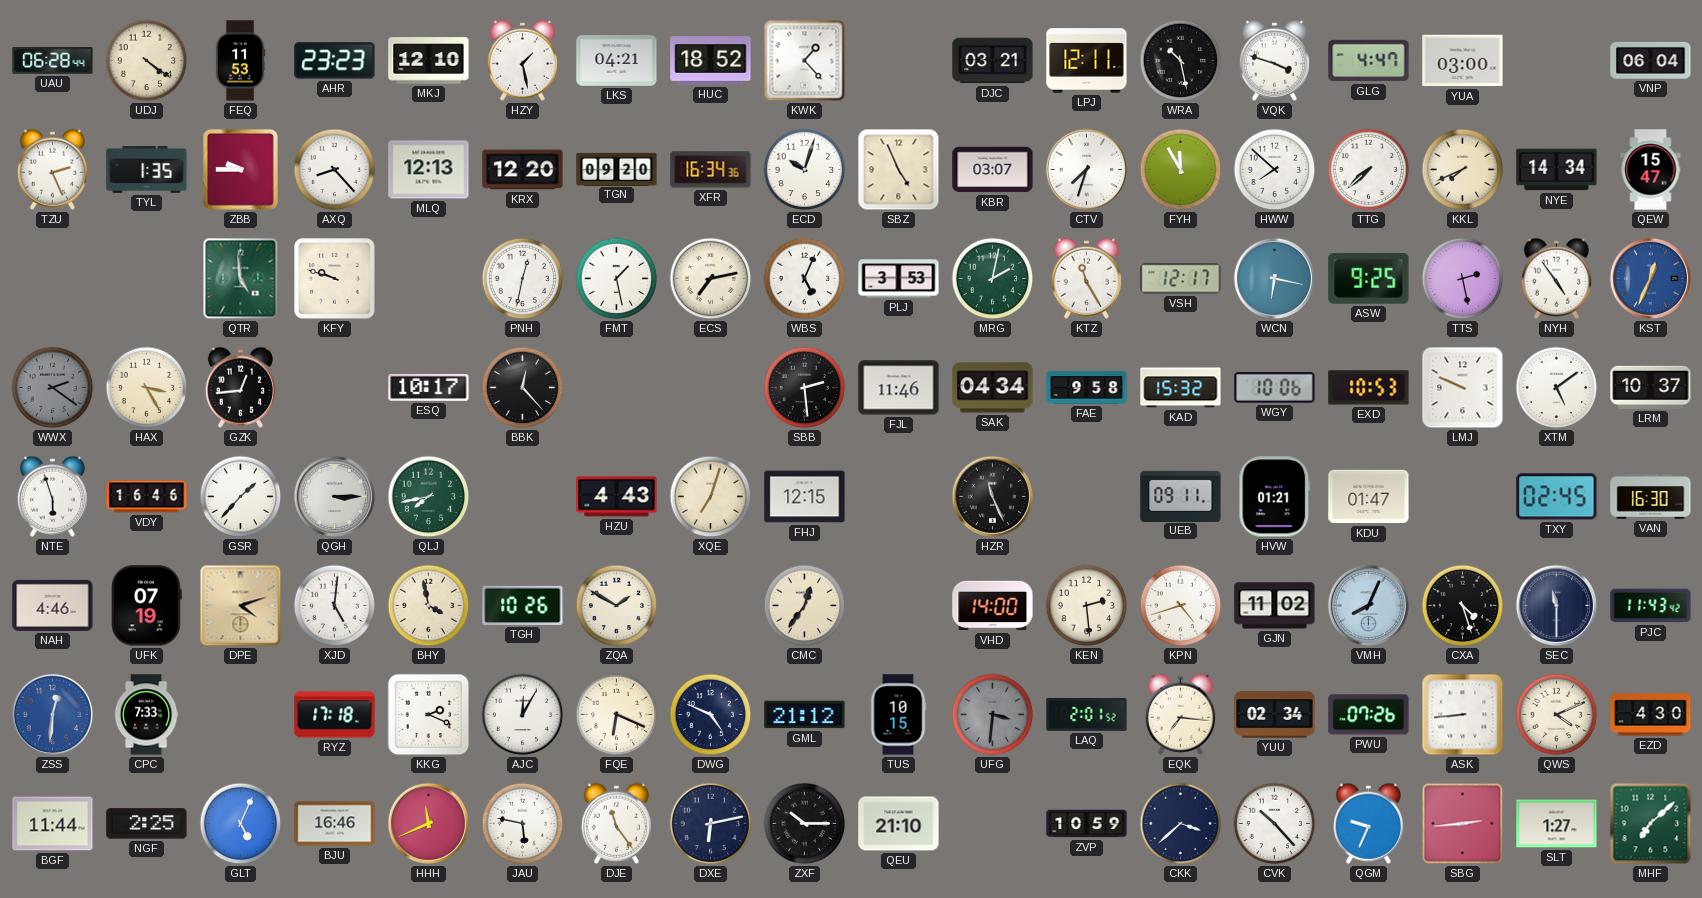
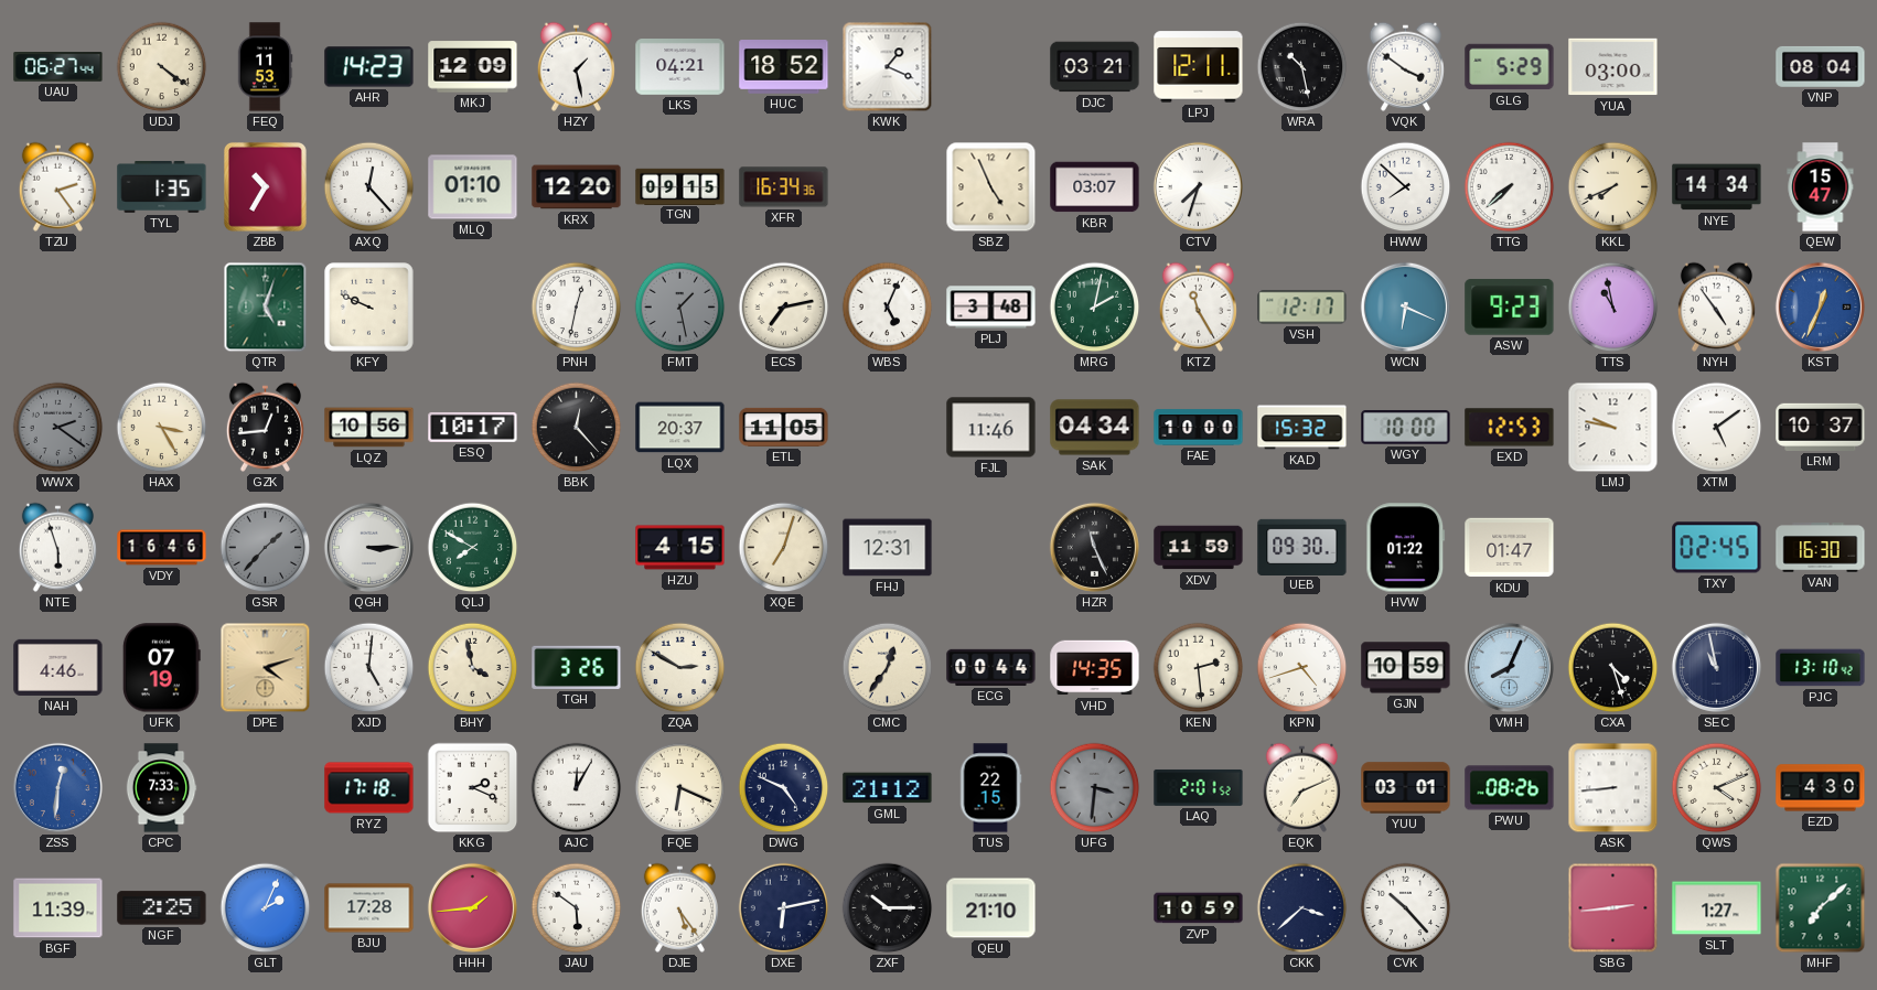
UAU: 06:28 -> 06:27 (58, 67)
AHR: 23:23 -> 14:23 (369, 67)
MKJ: 12:10 -> 12:09 (473, 67)
KWK: 1:23 -> 1:19 (888, 67)
VQK: 3:48 -> 3:51 (1405, 66)
GLG: 4:47 -> 5:29 (1510, 67)
VNP: 06:04 -> 08:04 (1821, 66)
TZU: 2:26 -> 2:24 (57, 186)
ZBB: 9:45 -> 10:35 (265, 186)
AXQ: 8:23 -> 12:23 (369, 187)
MLQ: 12:13 -> 01:10 (473, 187)
TGN: 09:20 -> 09:15 (680, 186)
ECD: 10:03 -> none (805, 170)
FYH: 11:55 -> none (1181, 170)
QTR: 4:59 -> 5:03 (266, 308)
KFY: 9:48 -> 9:49 (369, 308)
FMT dial: white -> grey (680, 308)
PLJ: 3:53 -> 3:48 (991, 308)
WCN: 6:17 -> 6:19 (1405, 306)
ASW: 9:25 -> 9:23 (1510, 308)
TTS: 2:28 -> 10:58 (1613, 308)
LQZ: none -> 10:56 (369, 428)
LQX: none -> 20:37 (680, 428)
ETL: none -> 11:05 (784, 427)
SBB: 2:29 -> none (805, 388)
FAE: 9:58 -> 10:00 (1199, 428)
WGY: 10:06 -> 10:00 (1406, 428)
EXD: 10:53 -> 12:53 (1510, 428)
LMJ: 9:49 -> 9:47 (1613, 428)
GSR dial: white -> grey (266, 548)
QLJ: 7:43 -> 7:50 (473, 548)
HZU: 4:43 -> 4:15 (680, 548)
FHJ: 12:15 -> 12:31 (888, 548)
XDV: none -> 11:59 (1199, 548)
UEB: 09:11 -> 09:30 (1302, 547)
HVW: 01:21 -> 01:22 (1406, 548)
TGH: 10:26 -> 3:26 (577, 667)
ZQA: 1:50 -> 2:50 (680, 668)
ECG: none -> 00:44 (991, 667)
VHD: 14:00 -> 14:35 (1095, 668)
GJN: 11:02 -> 10:59 (1406, 668)
SEC: 11:30 -> 10:58 (1716, 667)
PJC: 11:43 -> 13:10 (1821, 668)
TUS: 10:15 -> 22:15 (990, 788)
EQK: 7:16 -> 7:11 (1301, 787)
YUU: 02:34 -> 03:01 (1406, 788)
PWU: 07:26 -> 08:26 (1510, 788)
BGF: 11:44 -> 11:39 (58, 908)
GLT: 5:04 -> 2:04 (266, 908)
BJU: 16:46 -> 17:28 (369, 908)
HHH: 11:41 -> 1:44 (472, 907)
JAU: 5:47 -> 5:51 (577, 908)
DJE: 11:24 -> 5:24 (679, 907)
QGM: 9:34 -> none (1368, 823)
